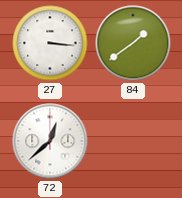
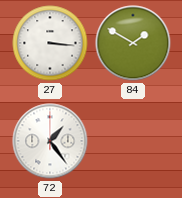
84: 1:39 -> 1:50 (133, 43)
72: 12:38 -> 1:24 (50, 141)
